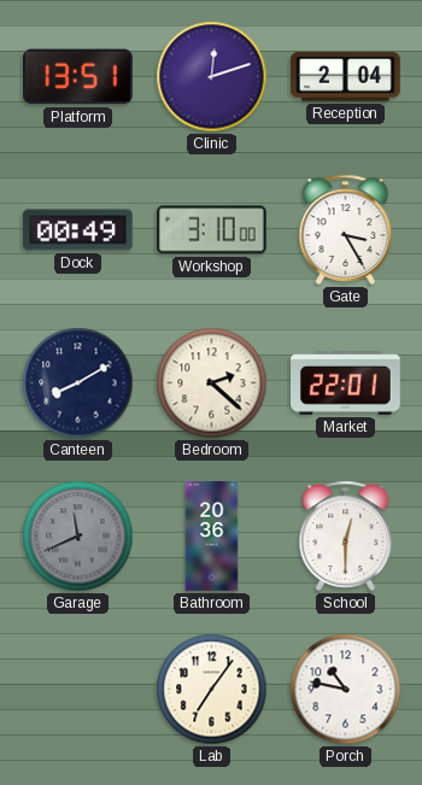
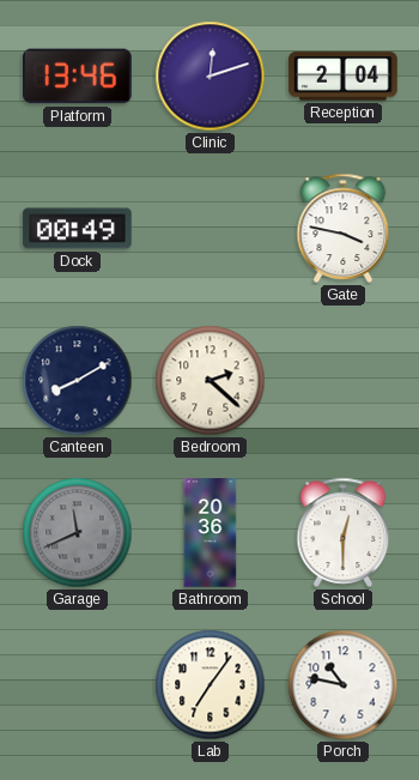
Platform: 13:51 -> 13:46 (78, 77)
Workshop: 3:10 -> none (212, 230)
Gate: 3:25 -> 3:47 (344, 228)
Market: 22:01 -> none (346, 383)
